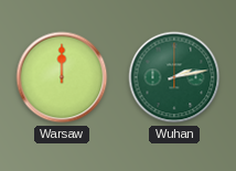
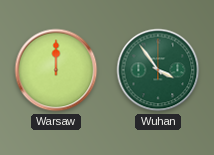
Wuhan: 2:13 -> 3:54 (158, 70)
